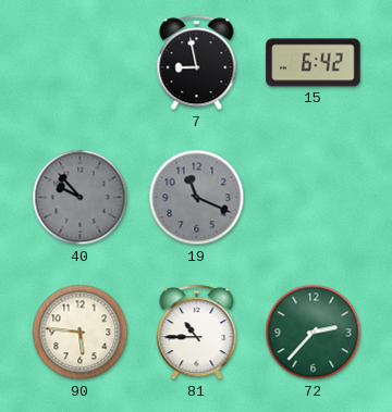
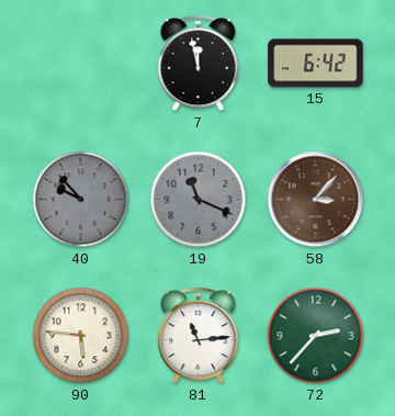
7: 8:58 -> 11:58 (199, 64)
58: none -> 3:07 (316, 200)
81: 10:45 -> 11:14 (199, 336)
